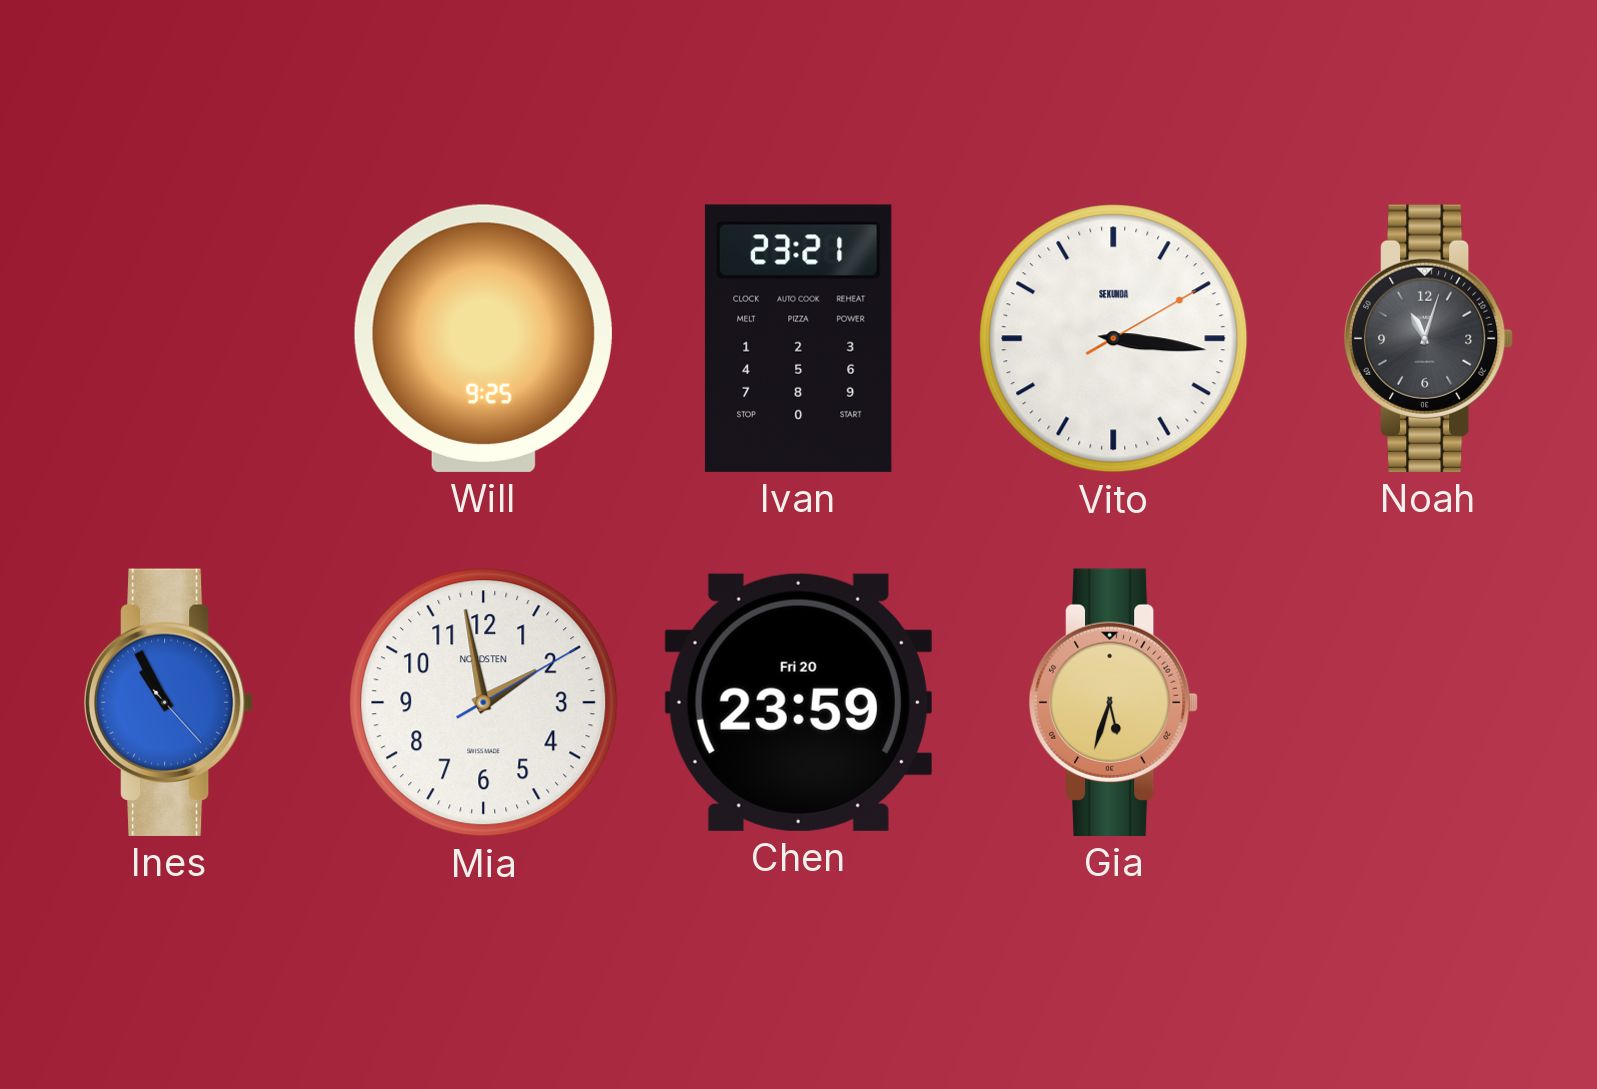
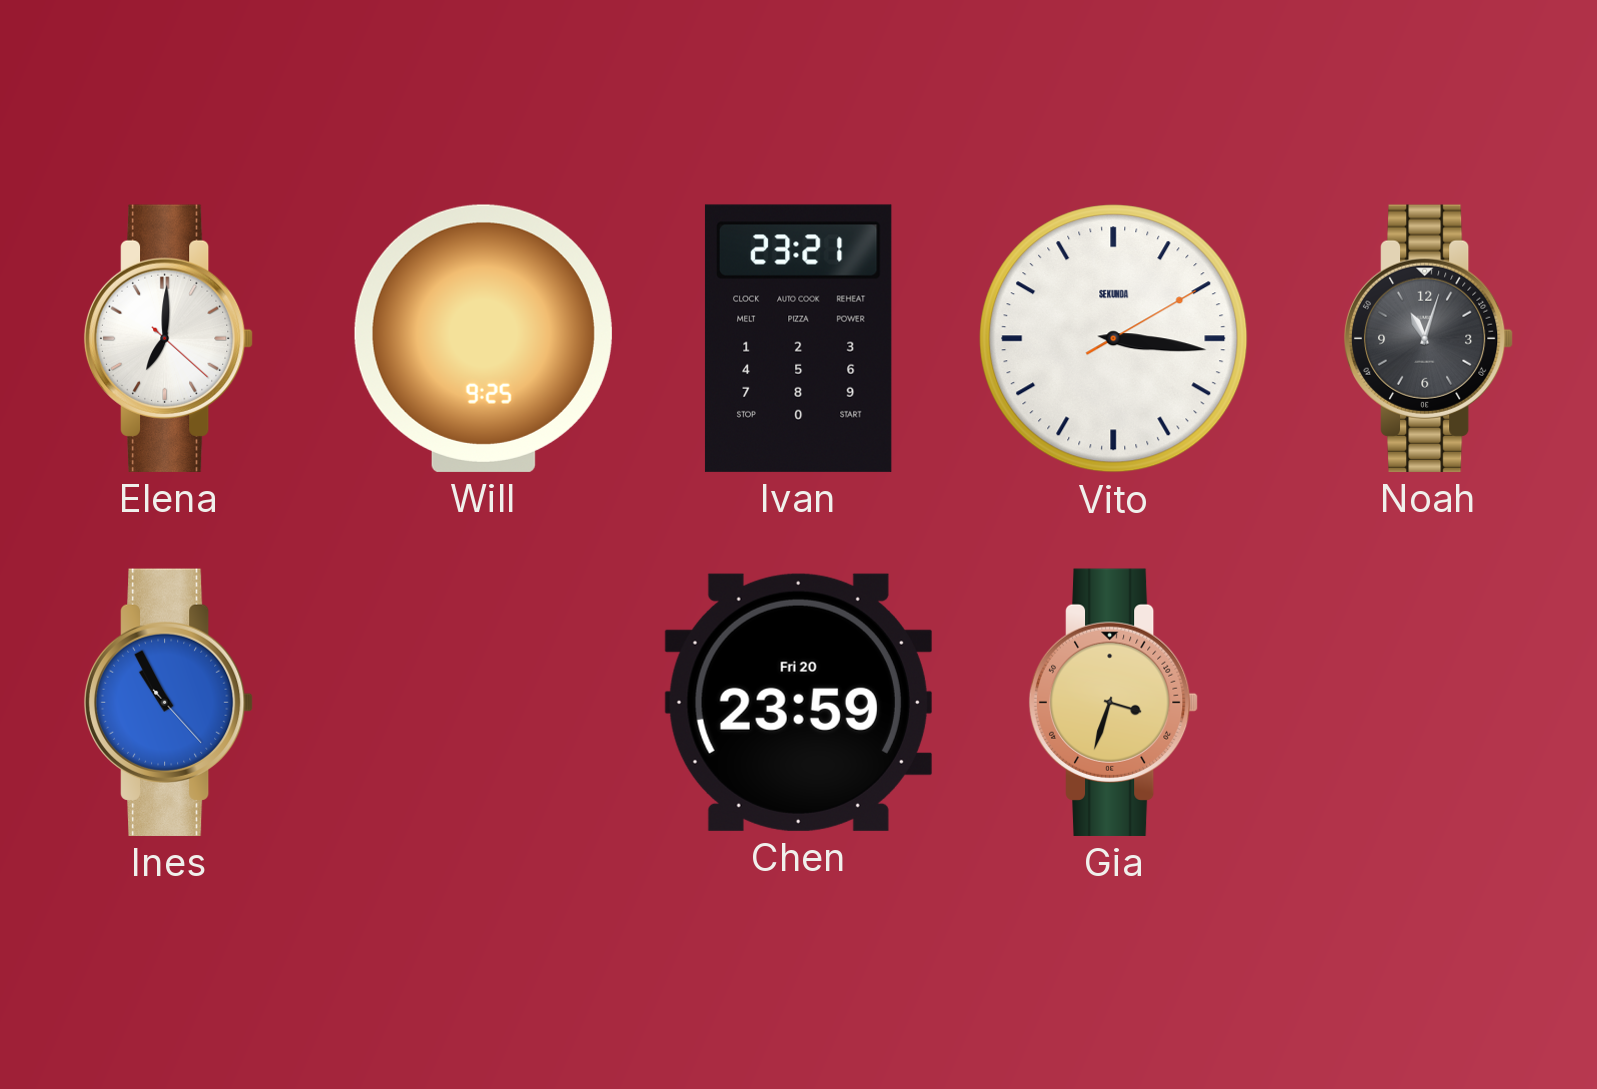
Elena: none -> 7:00 (169, 338)
Mia: 1:58 -> none (484, 703)
Gia: 5:33 -> 3:33 (1114, 702)
